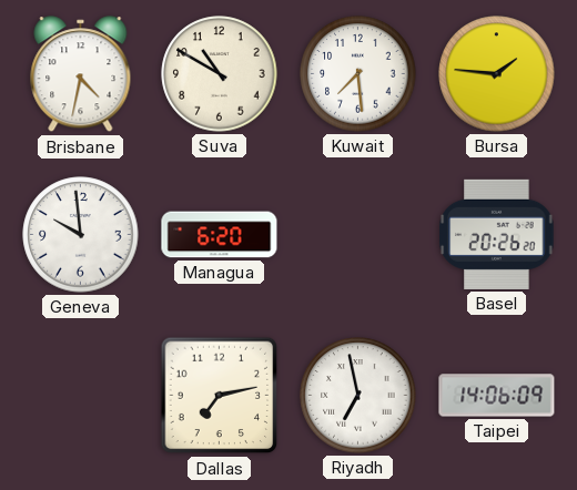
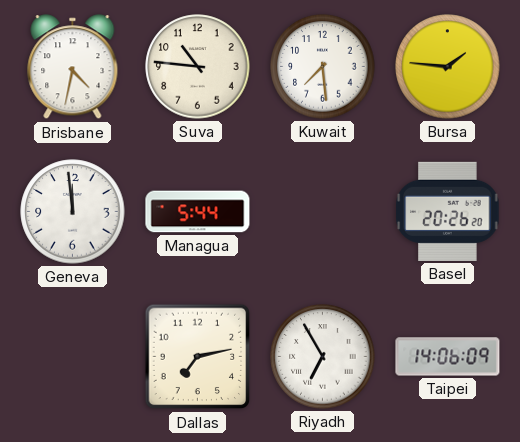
Suva: 10:50 -> 10:46 (198, 67)
Geneva: 9:59 -> 11:59 (73, 212)
Managua: 6:20 -> 5:44 (198, 212)
Riyadh: 6:58 -> 6:55 (323, 357)
